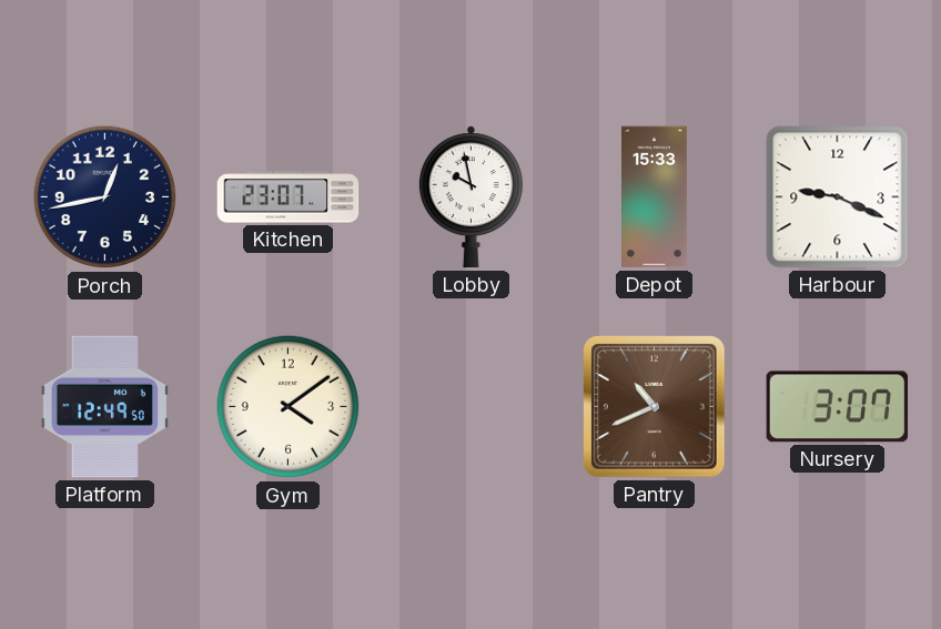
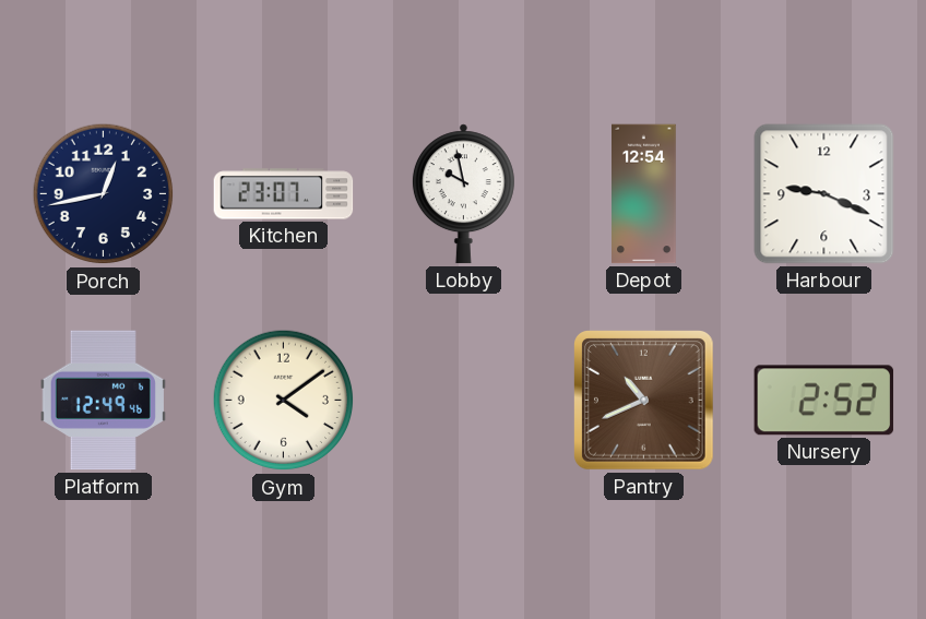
Depot: 15:33 -> 12:54 (644, 194)
Platform: 12:49:50 -> 12:49:46 (103, 401)
Nursery: 3:07 -> 2:52 (824, 401)
